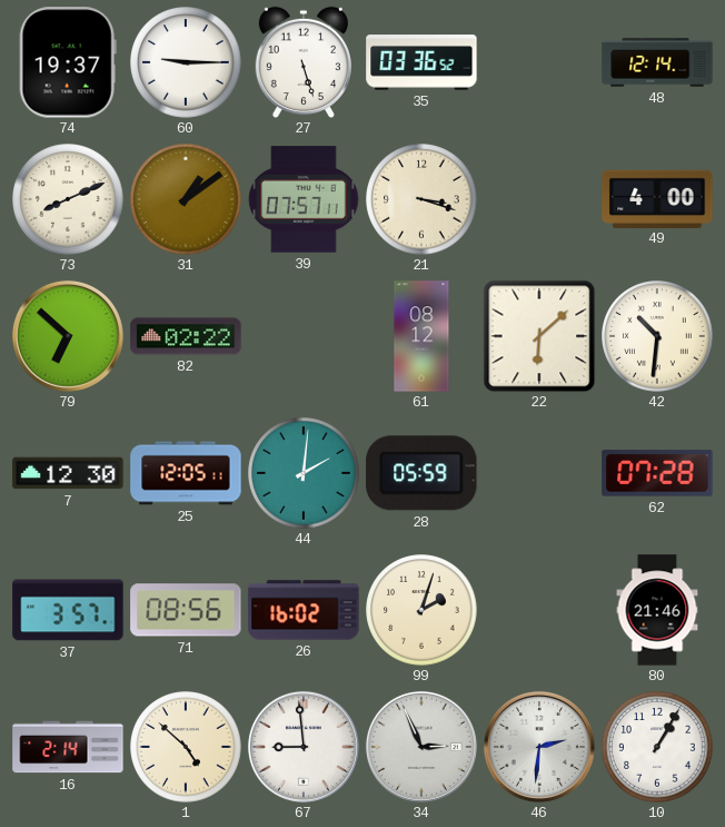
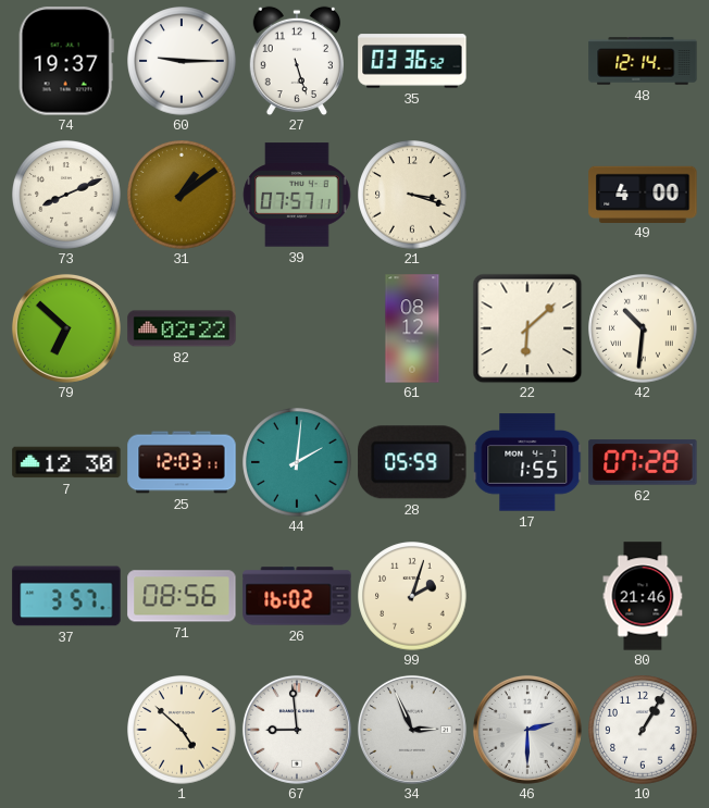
25: 12:05 -> 12:03 (182, 462)
17: none -> 1:55 (527, 462)
16: 2:14 -> none (68, 747)
46: 2:31 -> 2:30 (527, 730)
